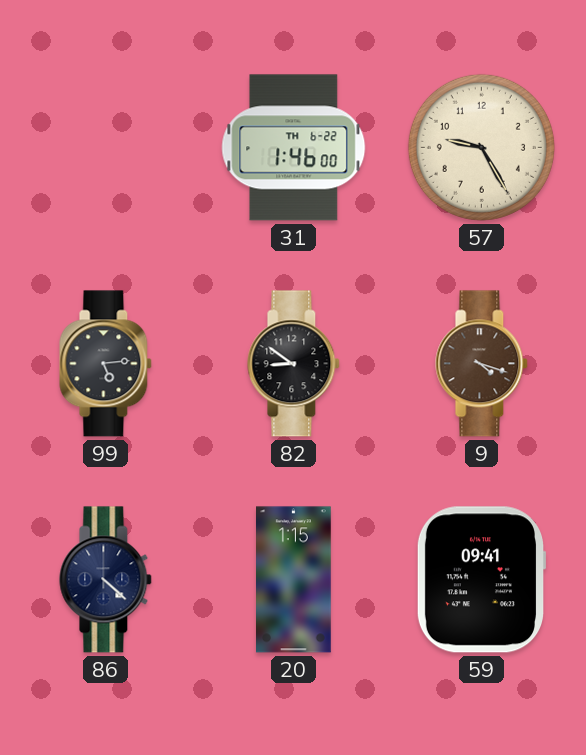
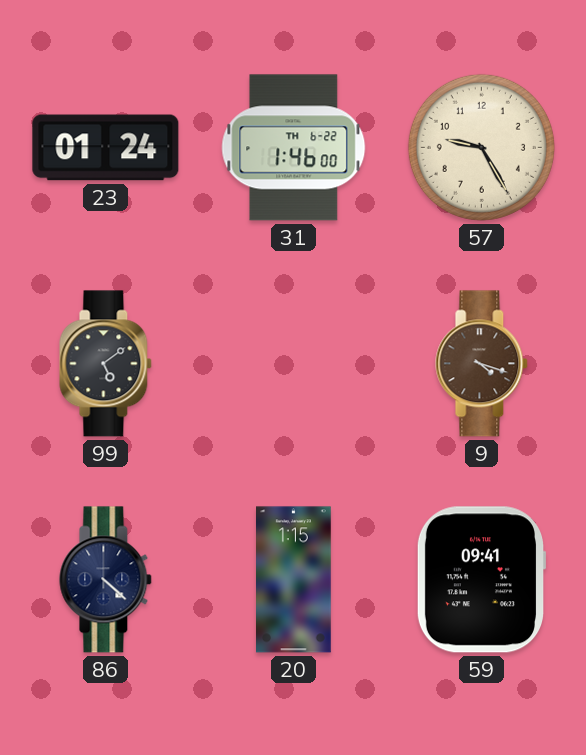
23: none -> 01:24 (106, 148)
99: 5:14 -> 5:09 (106, 364)
82: 8:51 -> none (294, 364)
